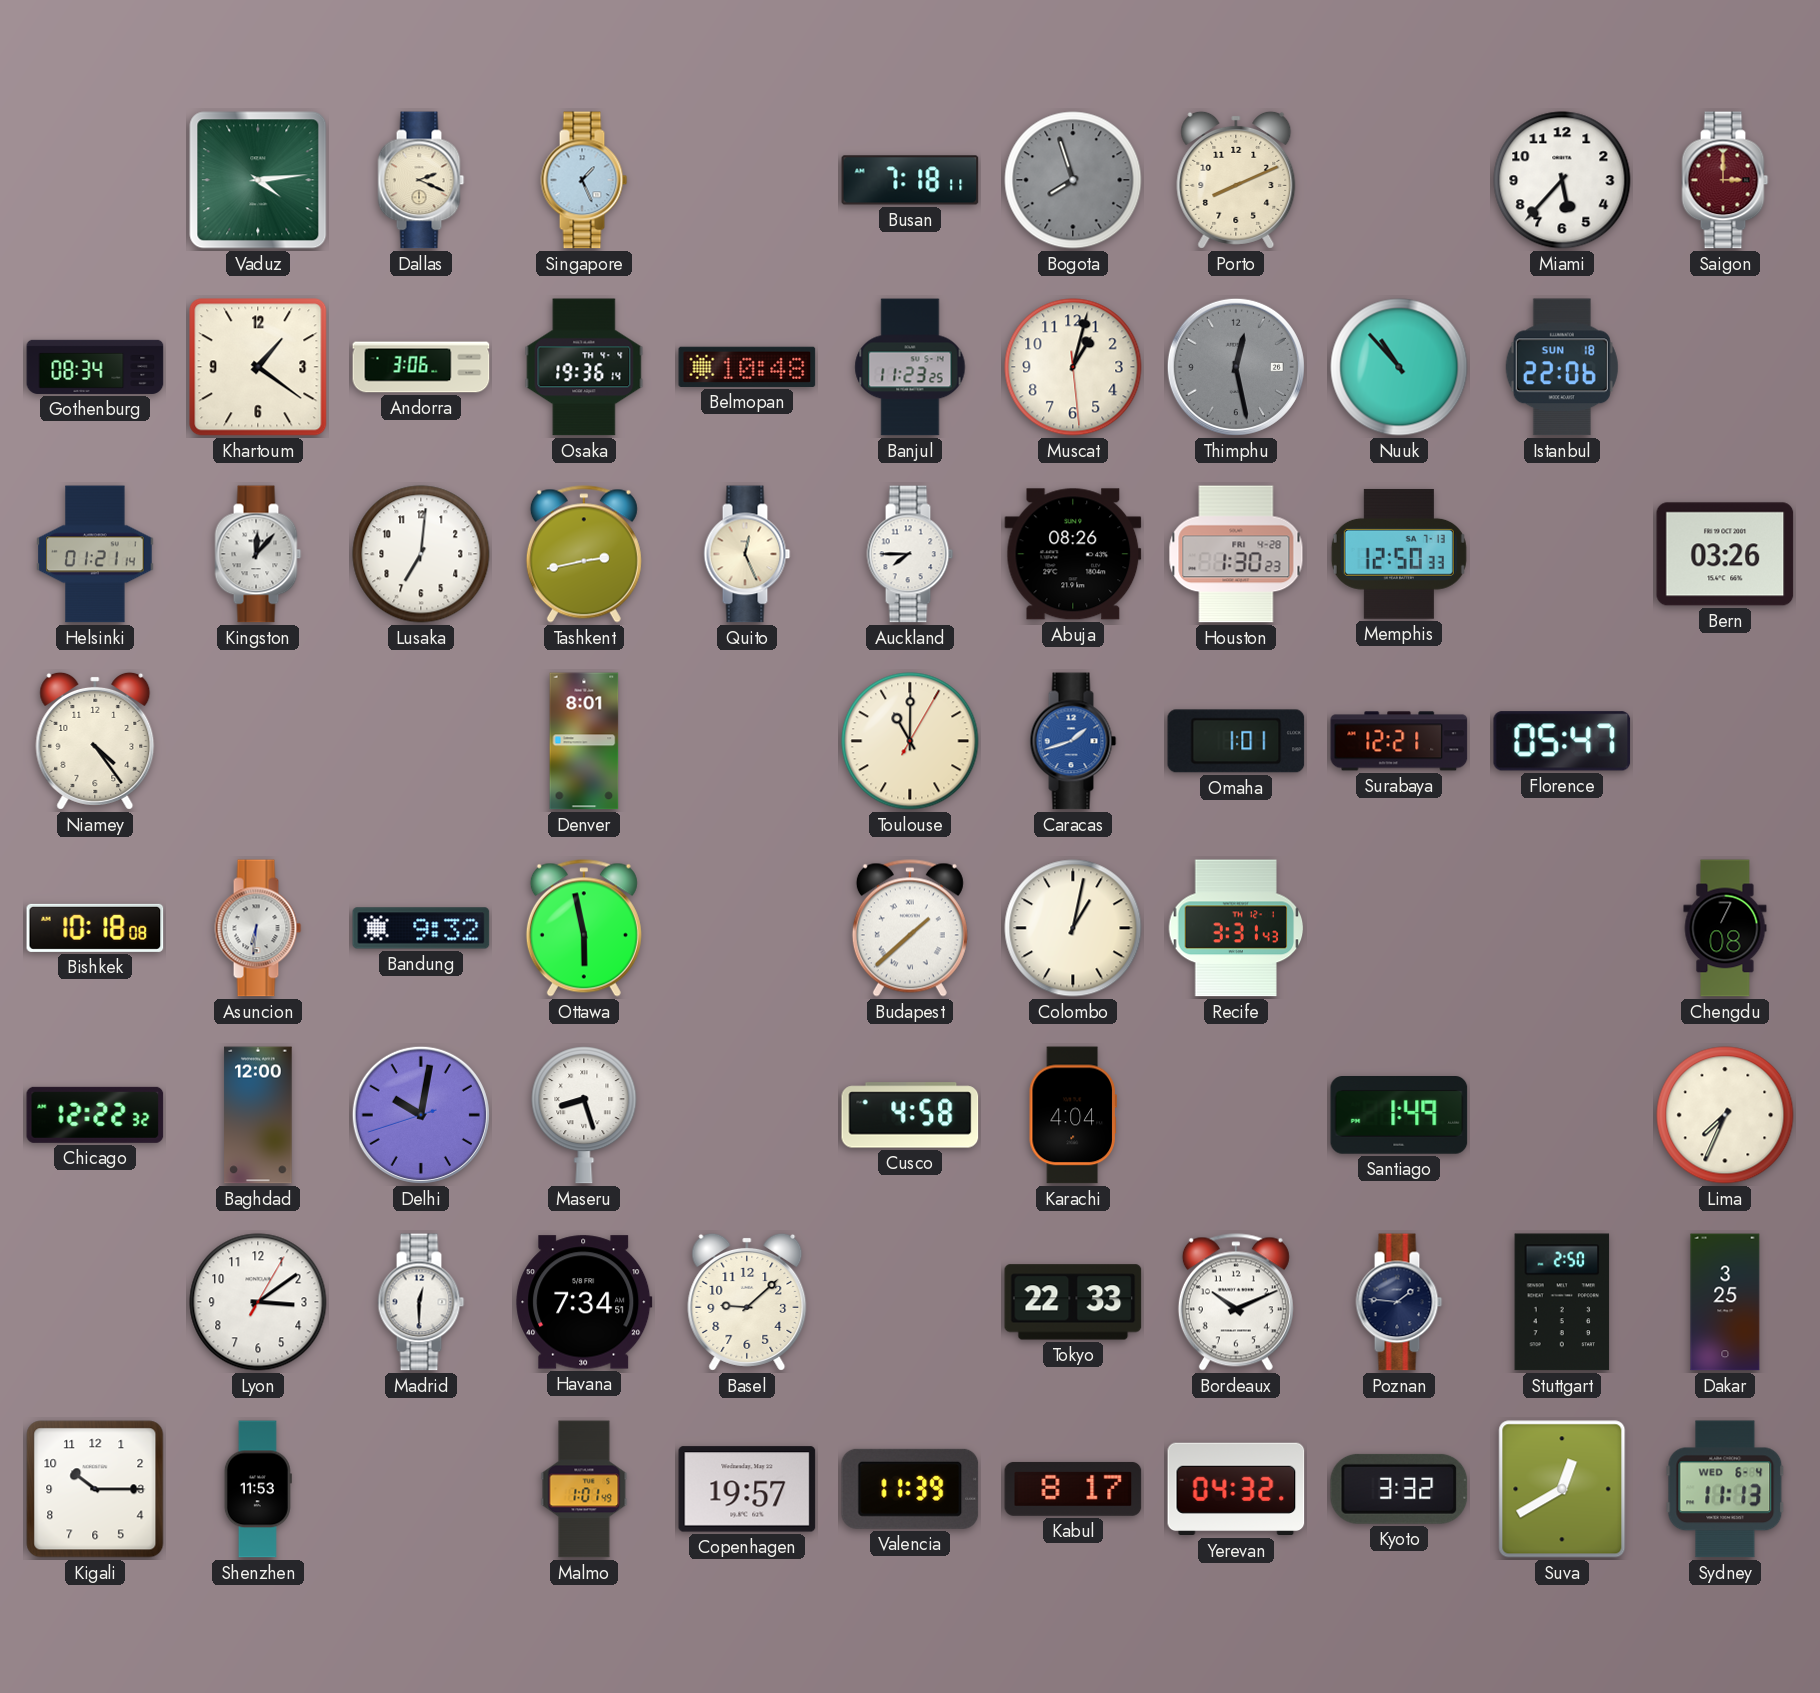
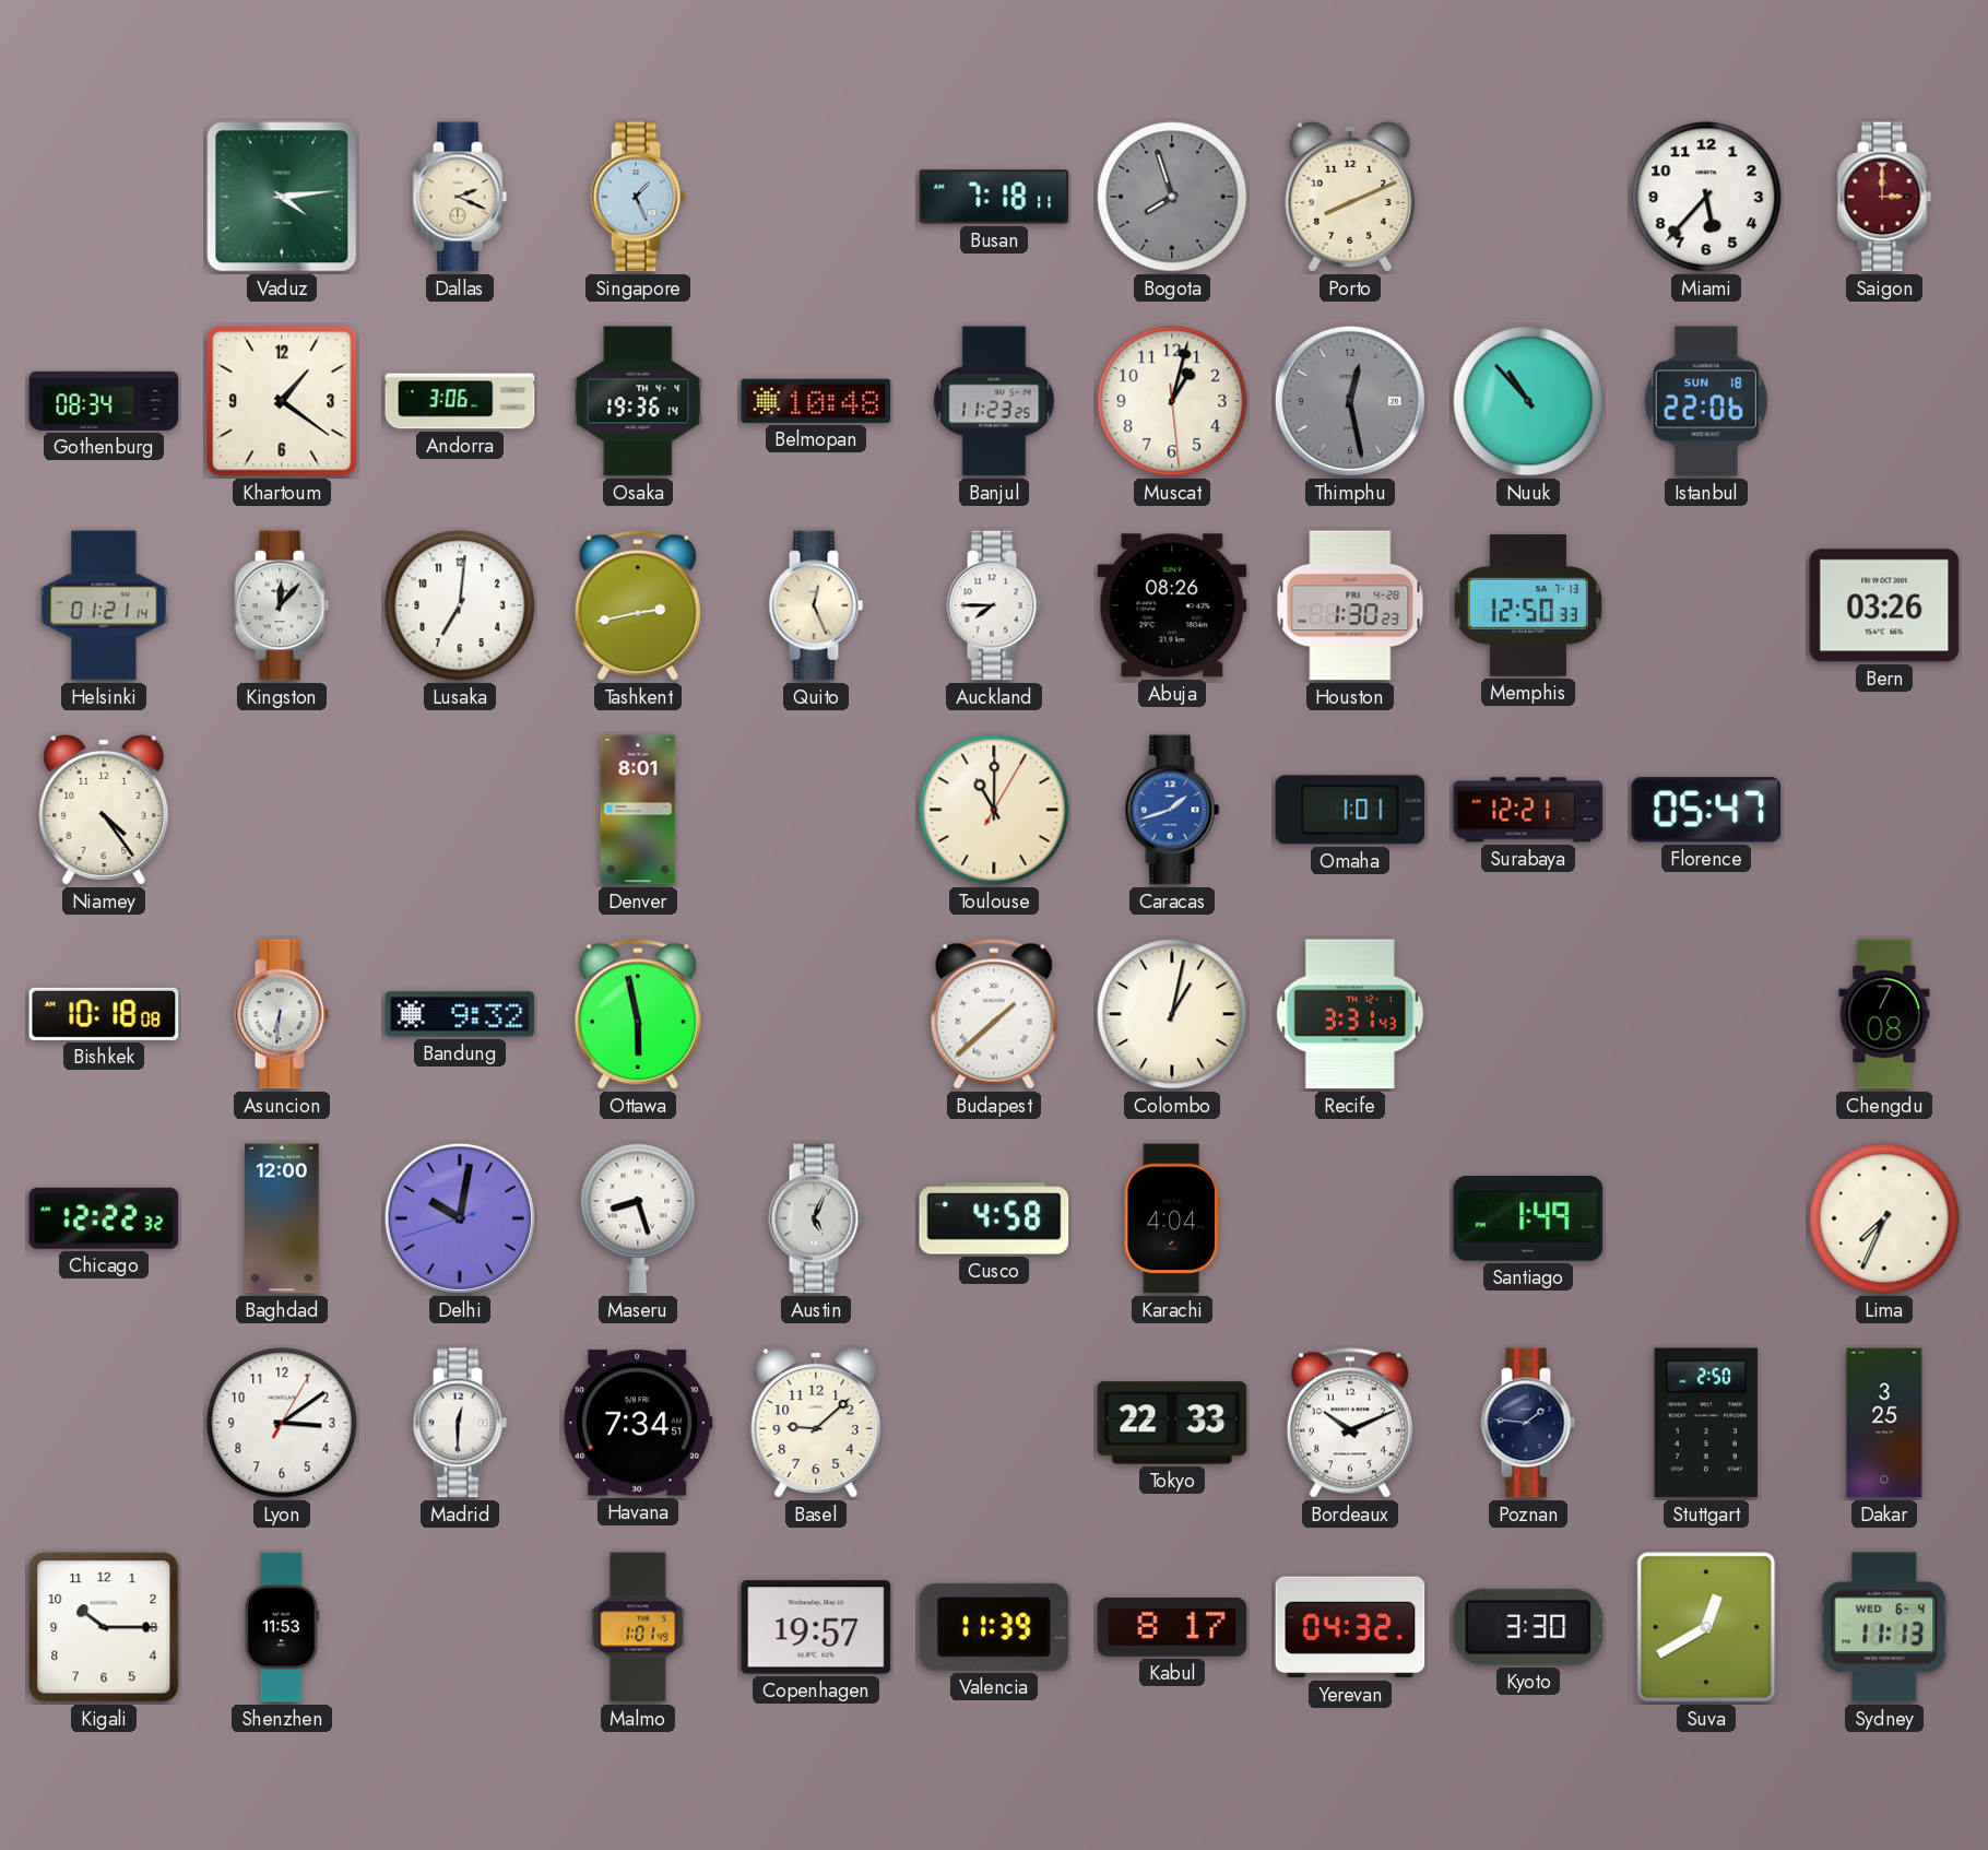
Austin: none -> 5:04 (816, 1218)
Kyoto: 3:32 -> 3:30 (1528, 1627)
